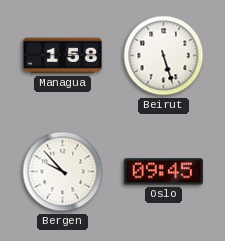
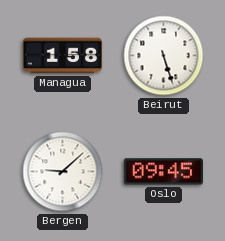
Bergen: 9:53 -> 9:08 (63, 172)
